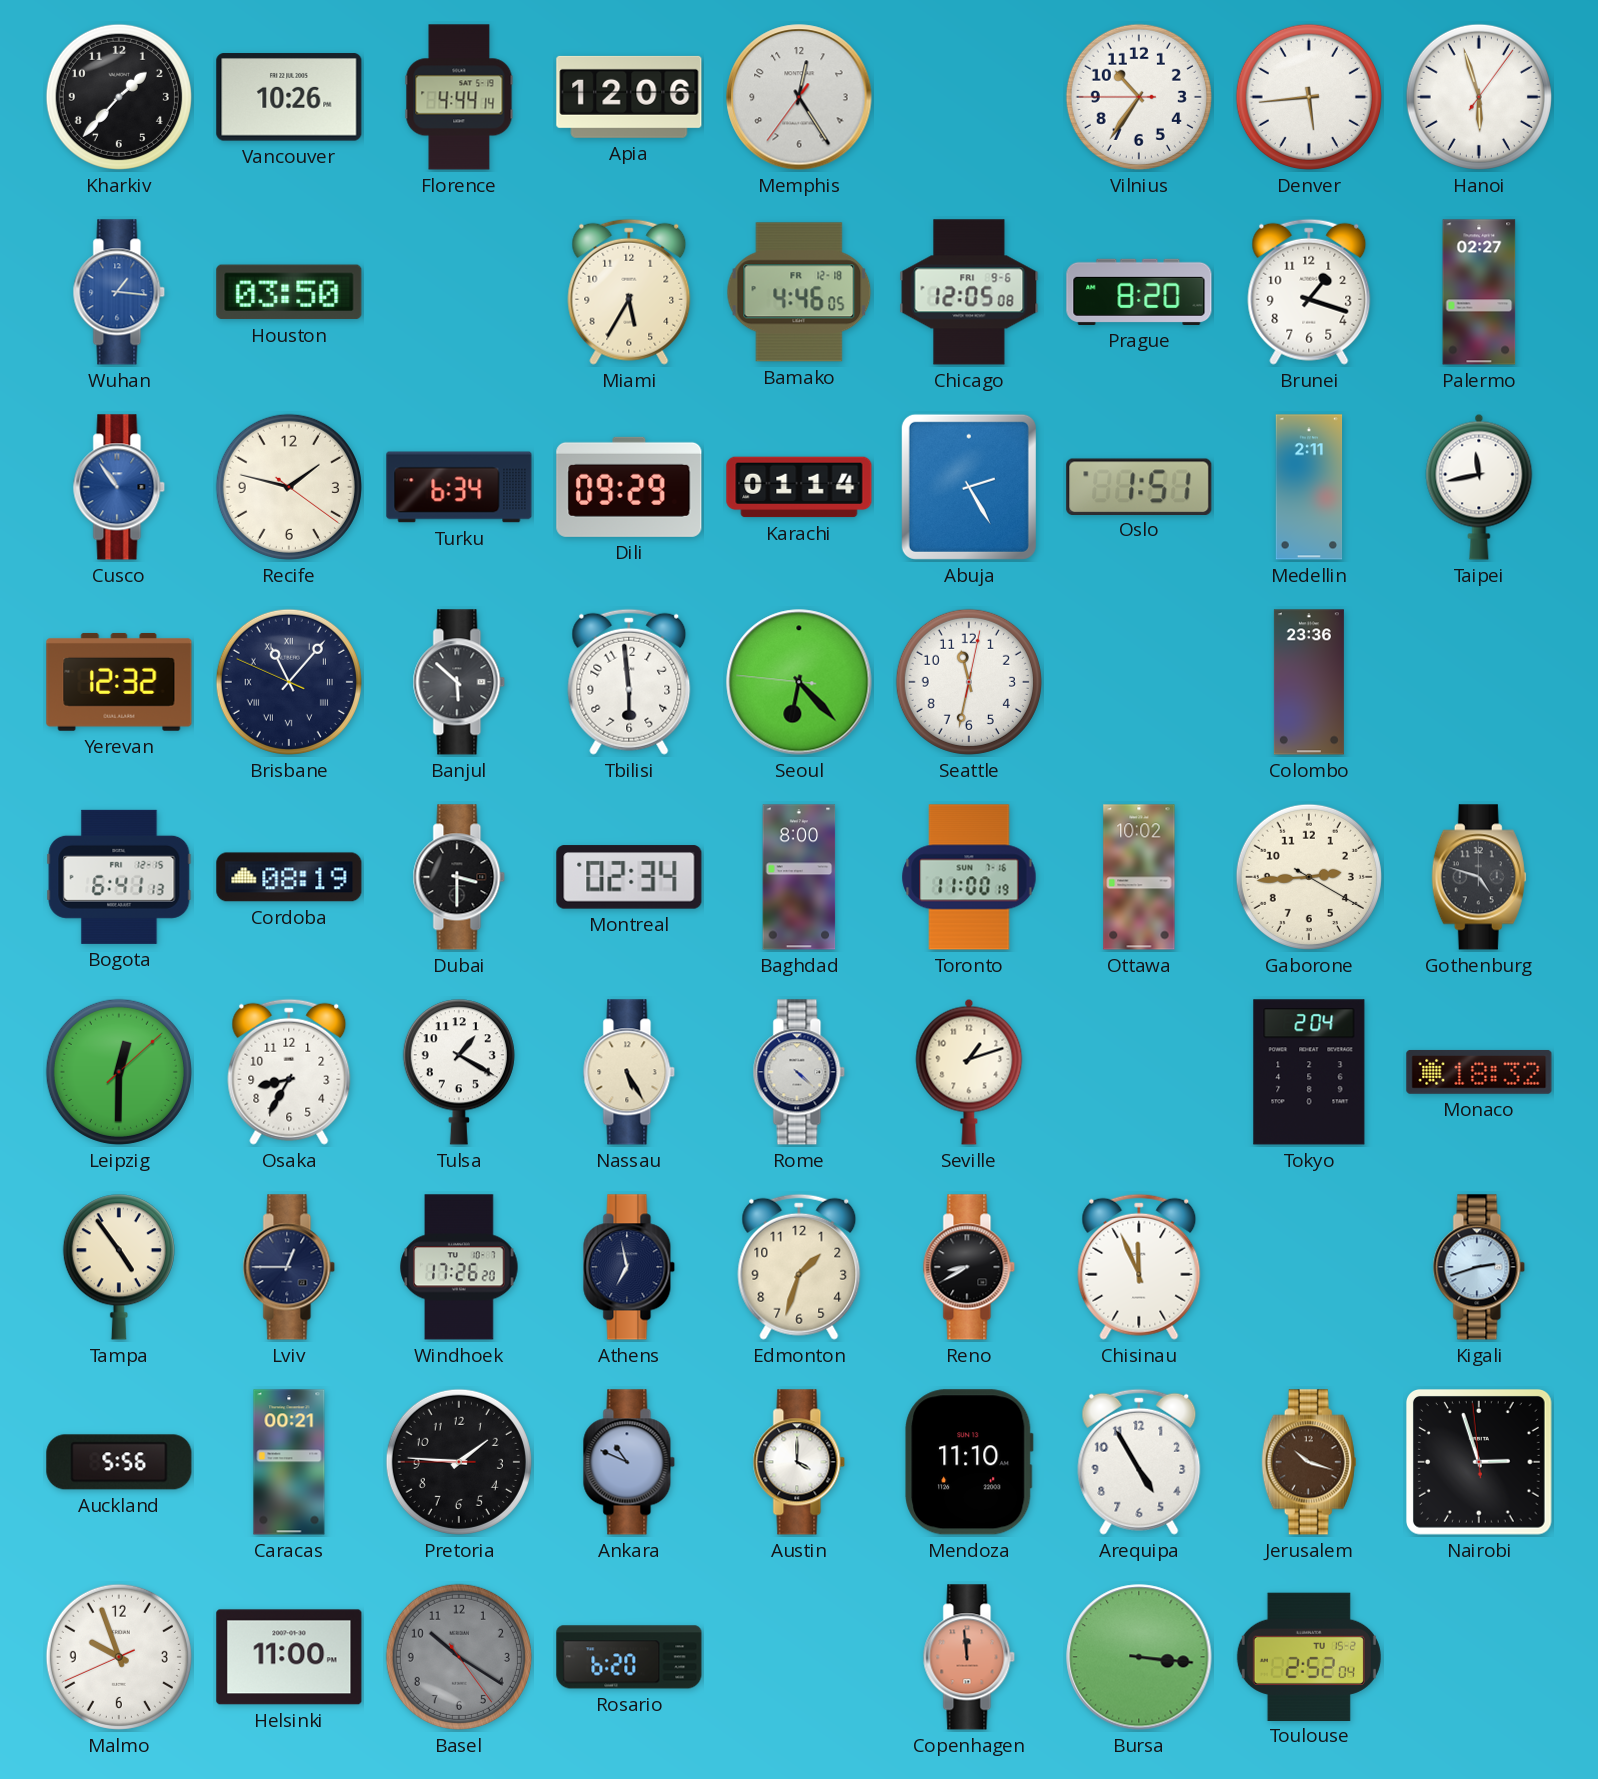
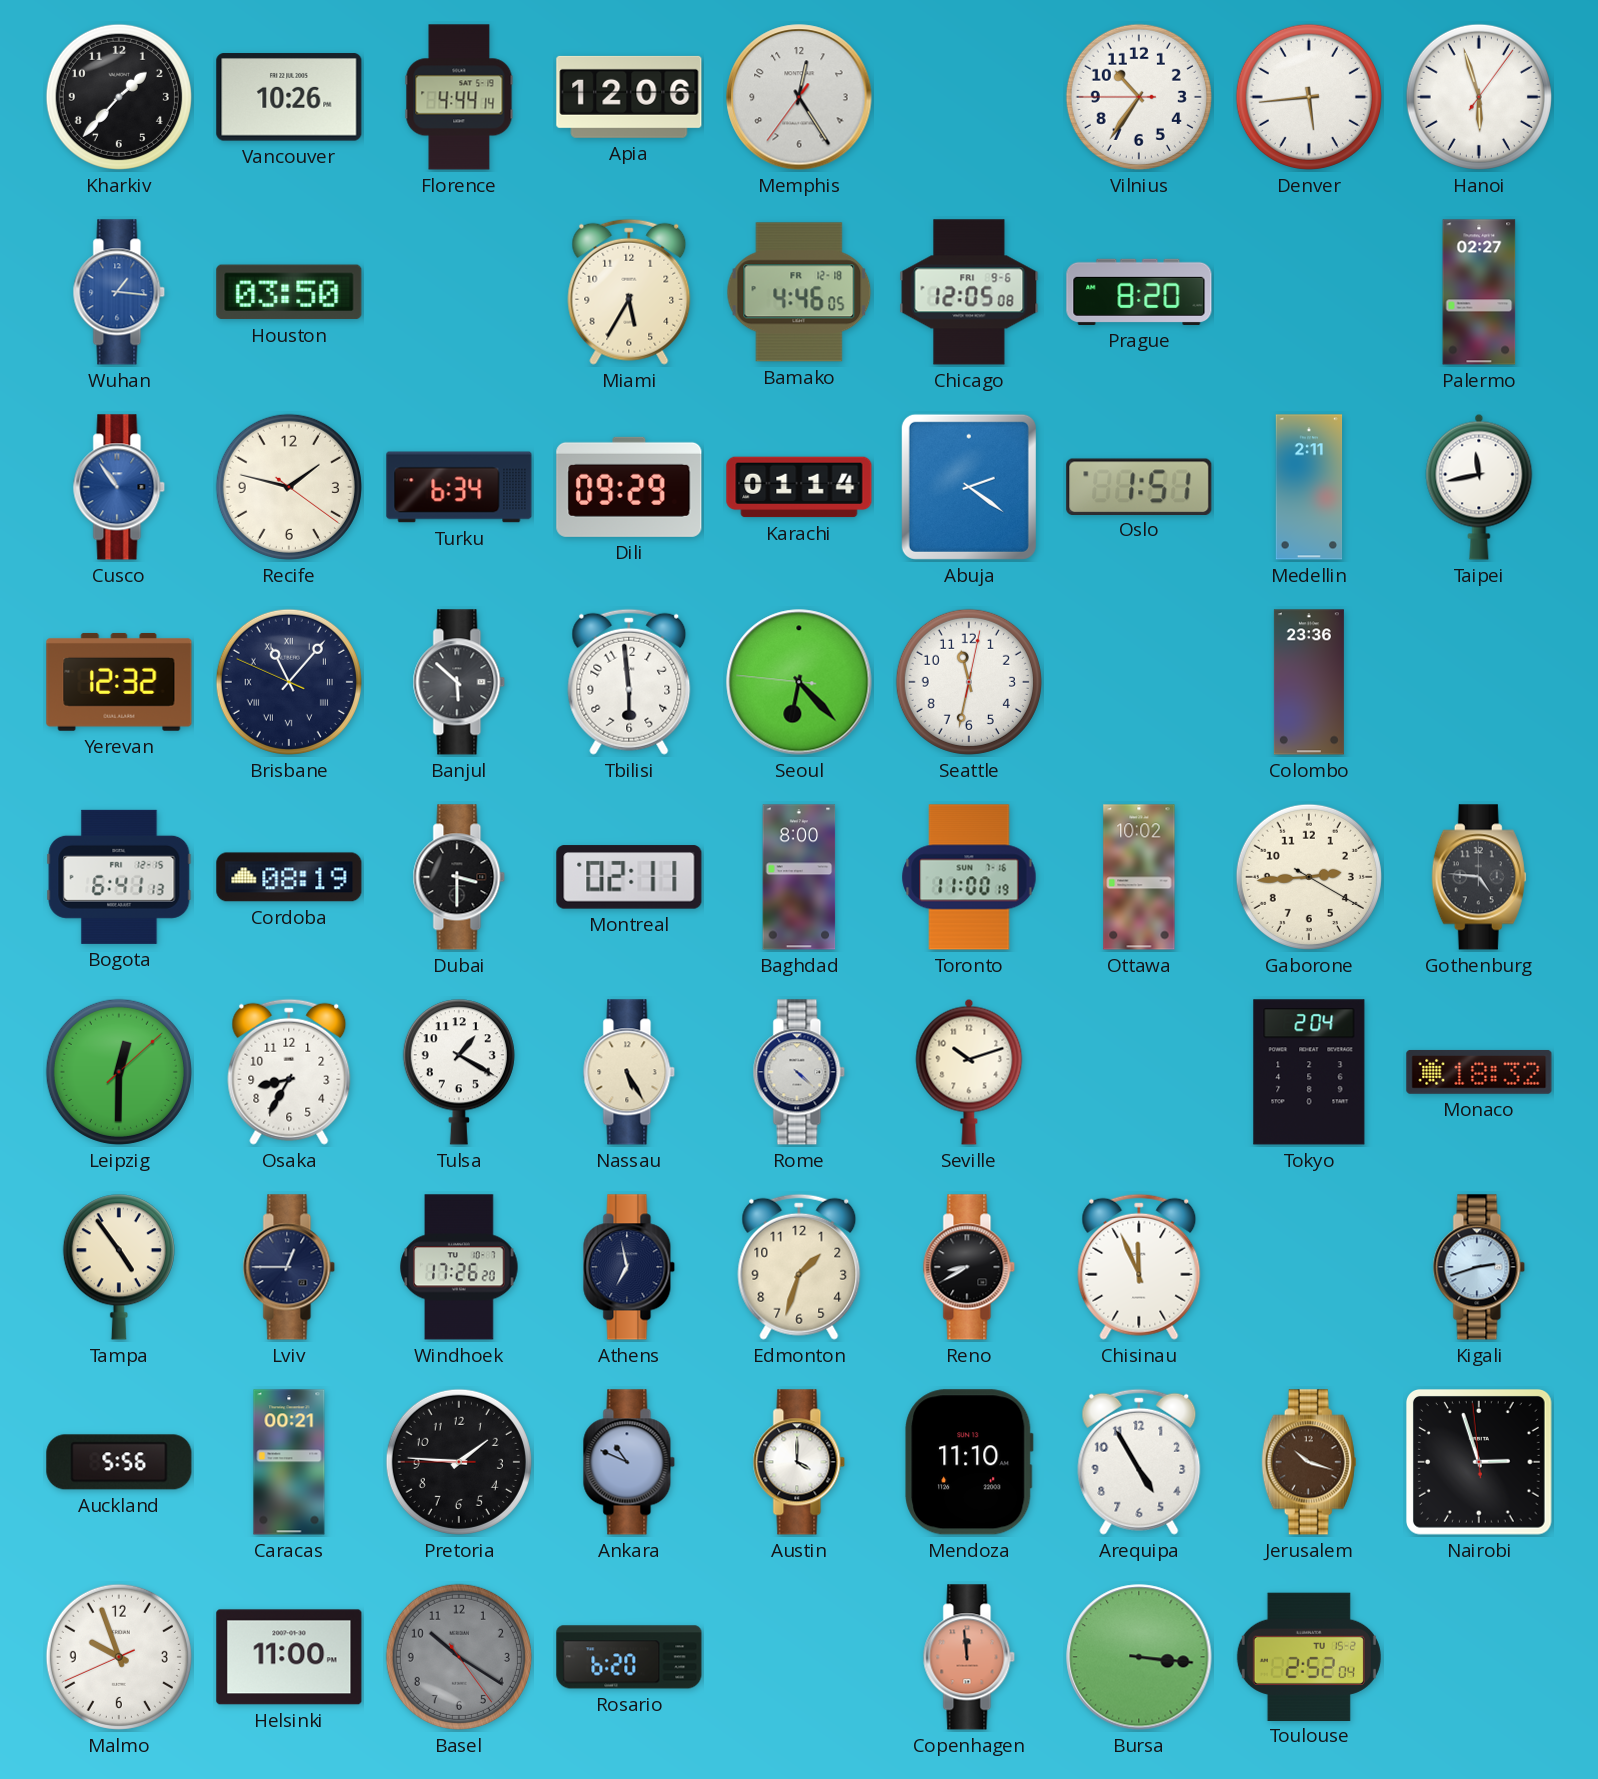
Brunei: 1:18 -> none (1309, 292)
Abuja: 2:25 -> 2:21 (969, 487)
Montreal: 02:34 -> 02:11 (629, 877)
Gothenburg: 4:48 -> 4:46 (1479, 877)
Seville: 1:12 -> 10:12 (969, 1072)
